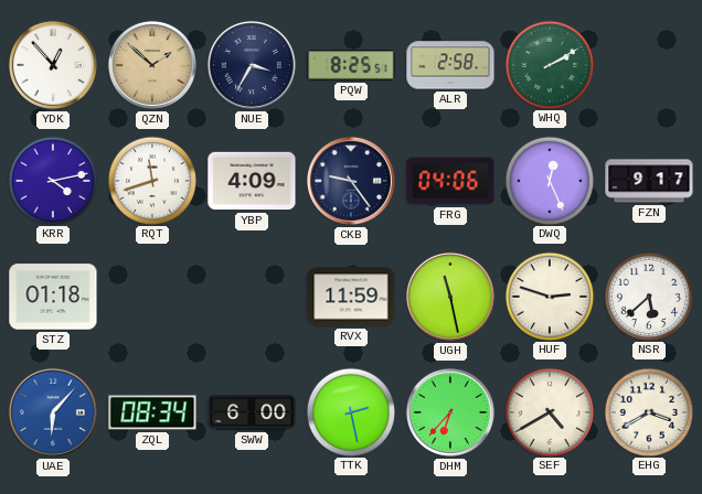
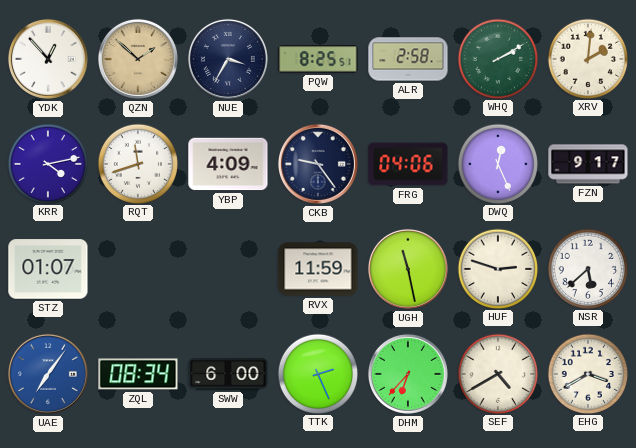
XRV: none -> 2:01 (587, 58)
STZ: 01:18 -> 01:07 (48, 269)
UAE: 6:07 -> 7:06 (48, 374)
TTK: 2:28 -> 2:26 (317, 373)
